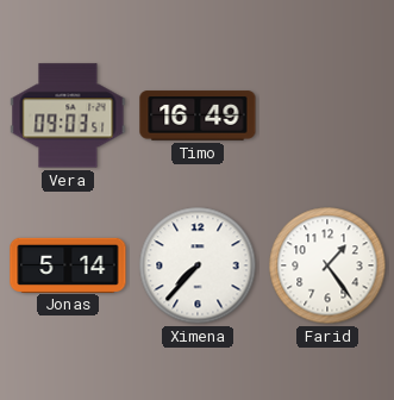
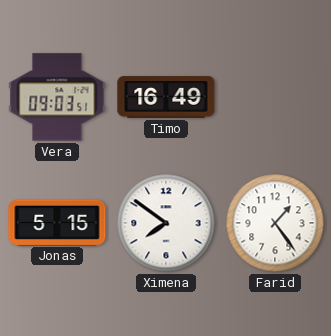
Jonas: 5:14 -> 5:15 (57, 222)
Ximena: 7:37 -> 7:51 (166, 223)
